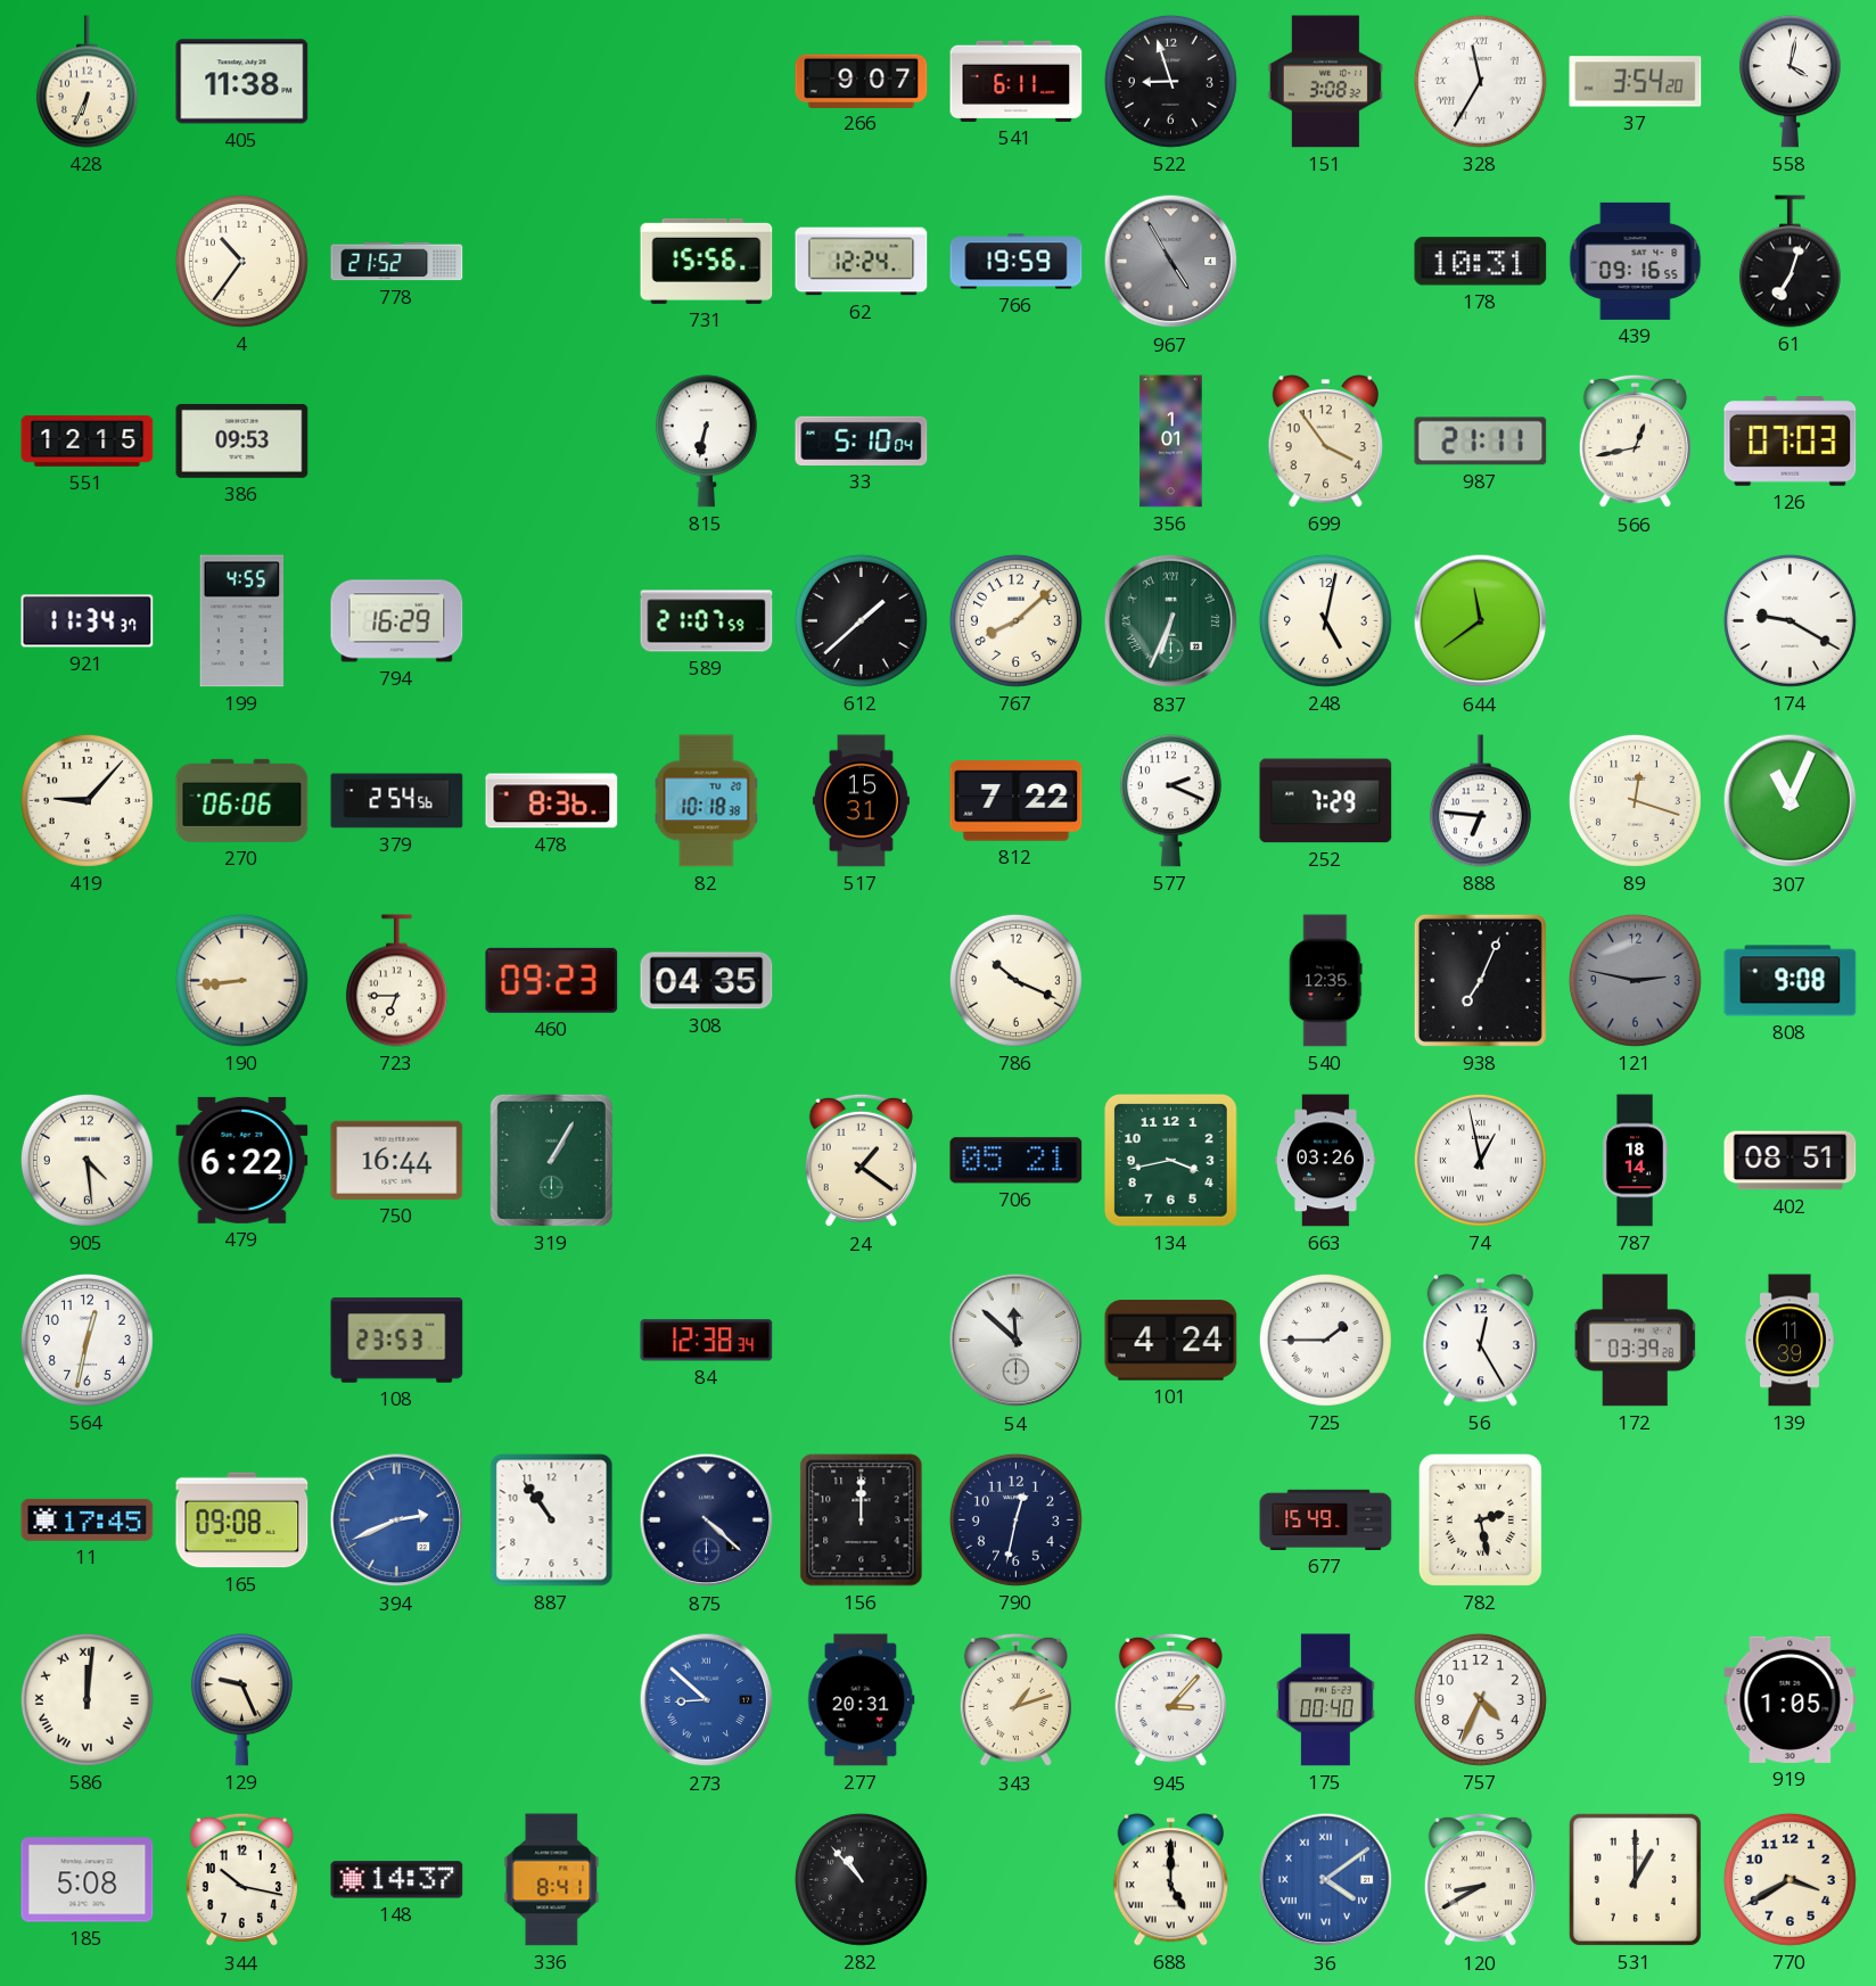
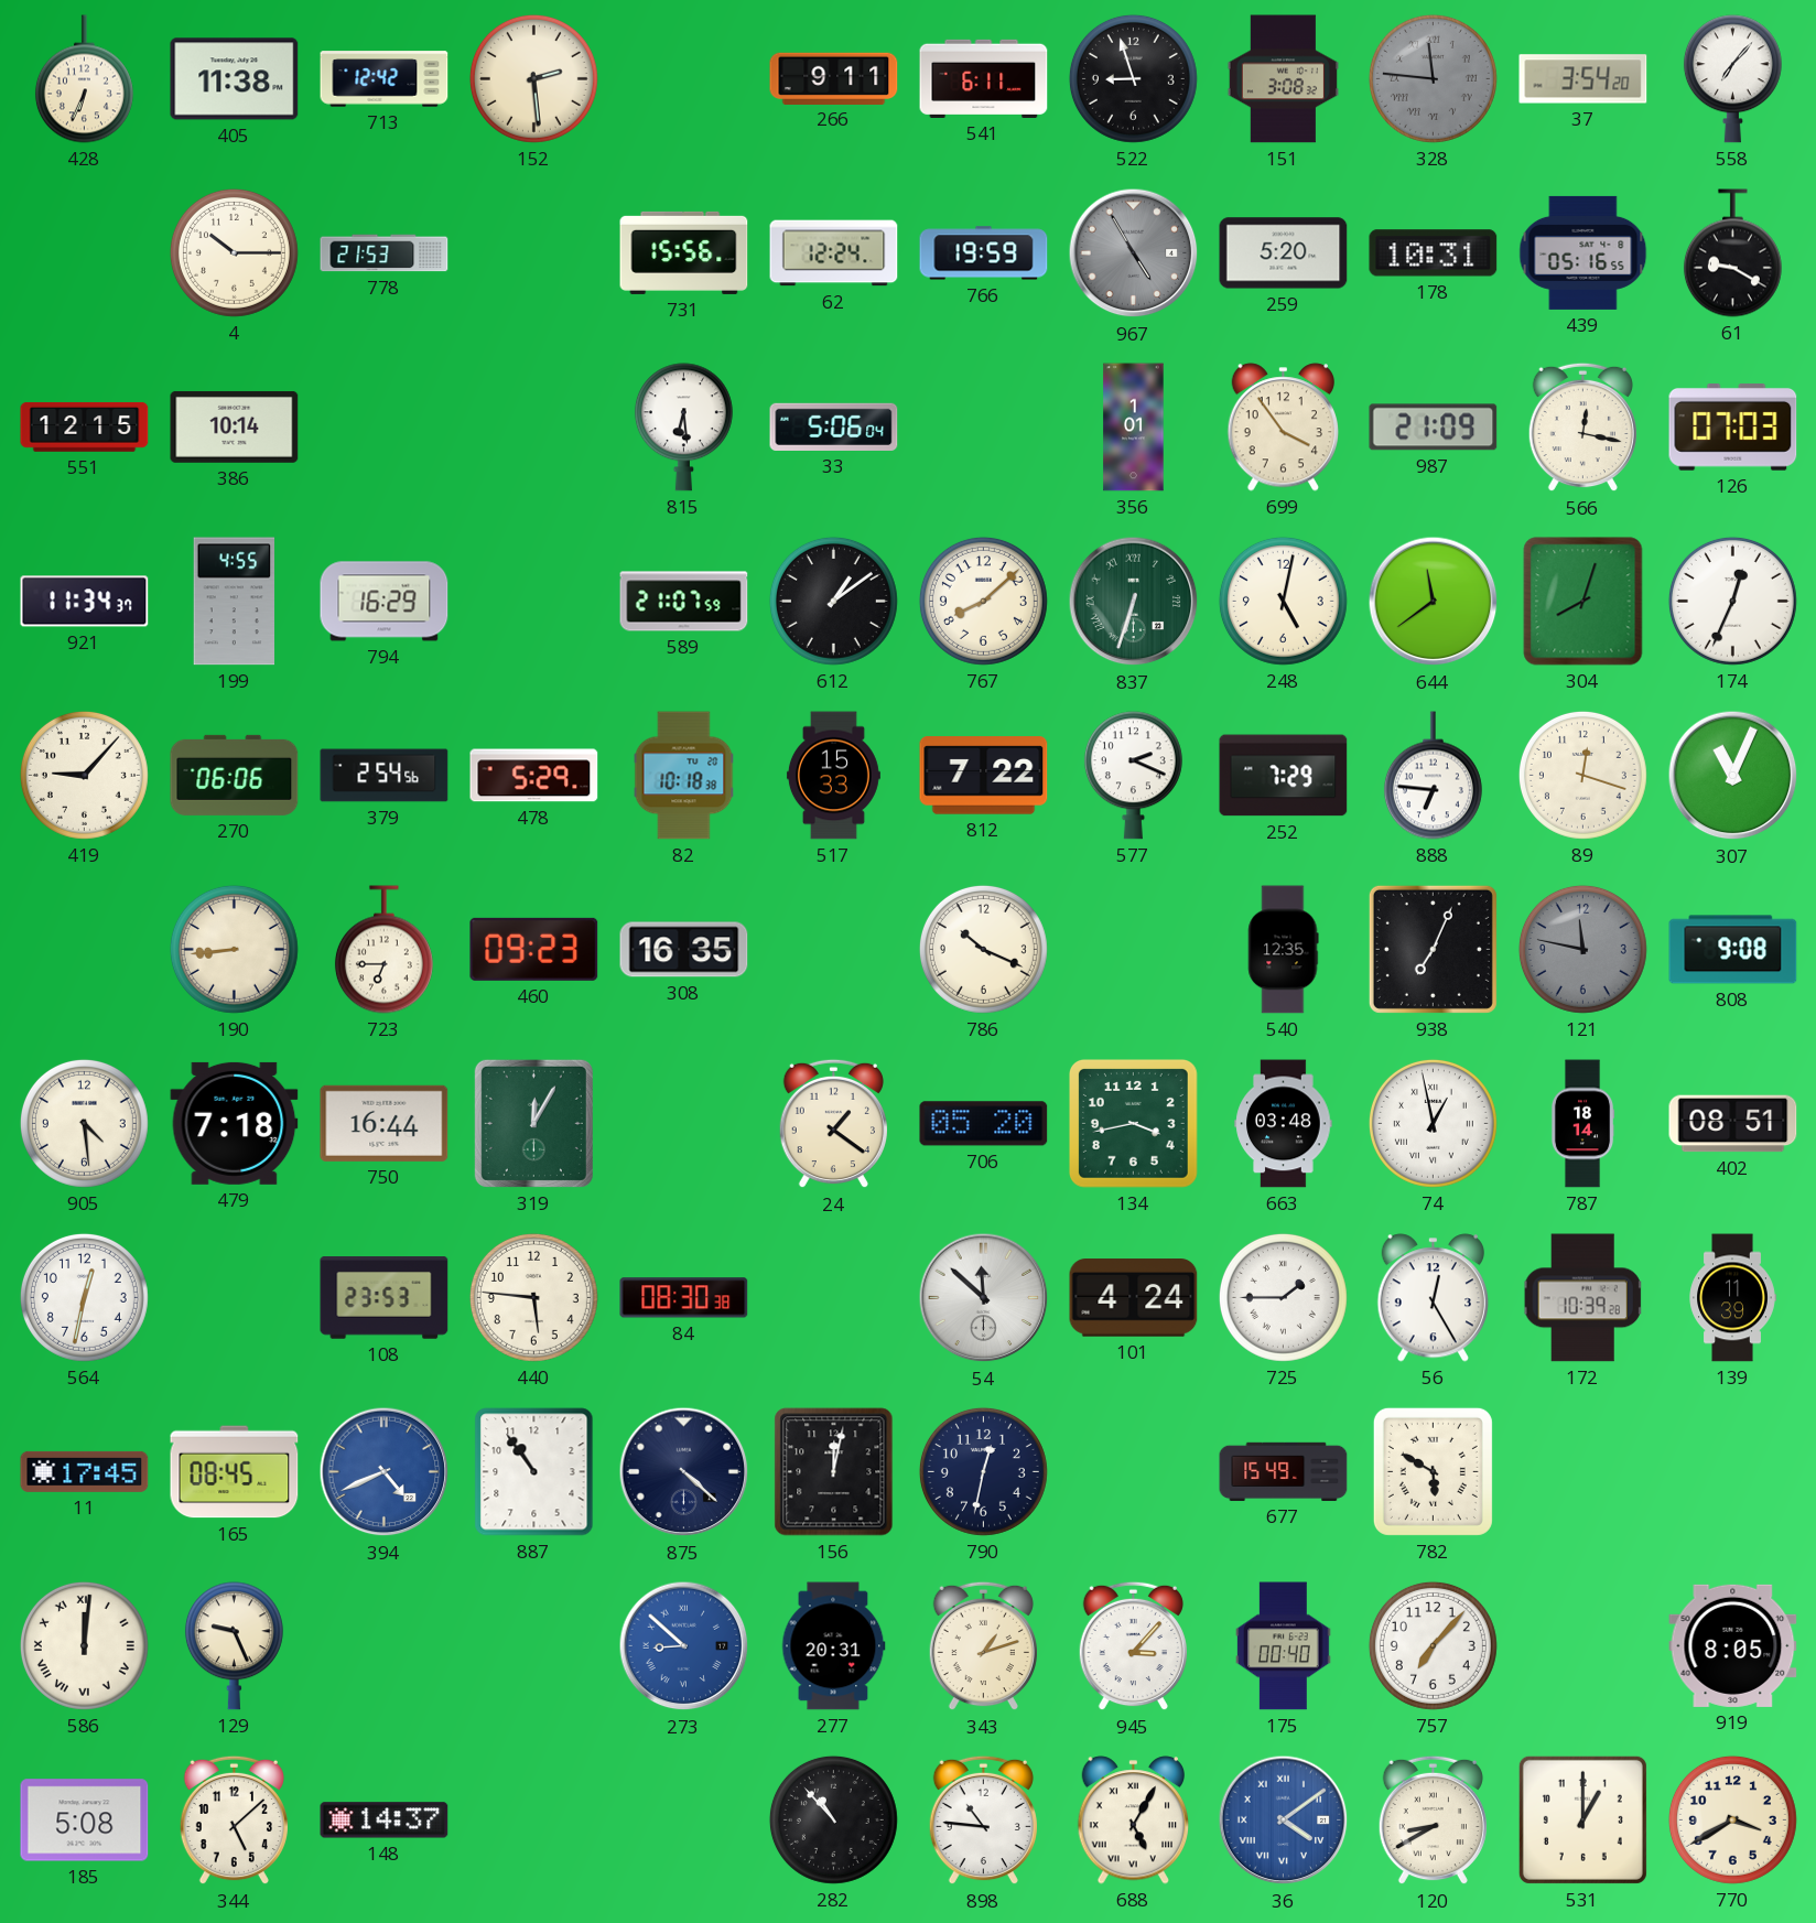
713: none -> 12:42 (385, 79)
152: none -> 2:29 (533, 78)
266: 9:07 -> 9:11 (834, 78)
328: 11:35 -> 11:46 (1433, 78)
328 dial: white -> grey (1433, 78)
558: 4:02 -> 7:07 (1732, 79)
4: 10:36 -> 10:15 (234, 252)
778: 21:52 -> 21:53 (385, 253)
259: none -> 5:20 (1284, 253)
439: 09:16 -> 05:16 (1583, 252)
61: 7:03 -> 9:20 (1732, 253)
386: 09:53 -> 10:14 (235, 426)
815: 6:32 -> 6:29 (683, 428)
33: 5:10 -> 5:06 (834, 426)
987: 21:11 -> 21:09 (1434, 428)
566: 12:43 -> 12:17 (1582, 428)
612: 1:38 -> 1:09 (833, 601)
837: 6:34 -> 6:33 (1134, 602)
304: none -> 8:03 (1583, 602)
174: 9:20 -> 12:34 (1732, 601)
478: 8:36 -> 5:29 (534, 776)
517: 15:31 -> 15:33 (833, 776)
308: 04:35 -> 16:35 (684, 950)
121: 2:47 -> 11:47 (1582, 949)
479: 6:22 -> 7:18 (235, 1123)
319: 1:05 -> 12:05 (533, 1123)
706: 05:21 -> 05:20 (984, 1124)
663: 03:26 -> 03:48 (1284, 1124)
440: none -> 5:46 (533, 1297)
84: 12:38 -> 08:30 (684, 1298)
172: 03:39 -> 10:39 (1583, 1298)
165: 09:08 -> 08:45 (235, 1472)
394: 2:41 -> 4:41 (385, 1472)
156: 12:00 -> 12:02 (834, 1472)
782: 2:28 -> 5:50 (1433, 1471)
757: 4:34 -> 7:07 (1433, 1645)
919: 1:05 -> 8:05 (1733, 1645)
344: 10:17 -> 5:08 (234, 1821)
336: 8:41 -> none (552, 1880)
898: none -> 10:46 (983, 1821)
688: 5:00 -> 5:05 (1134, 1821)
